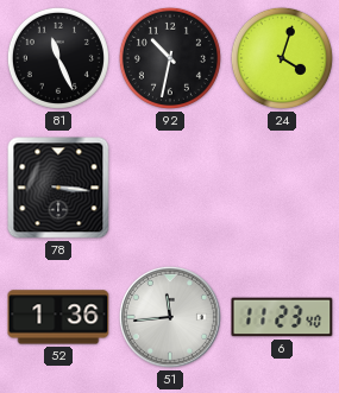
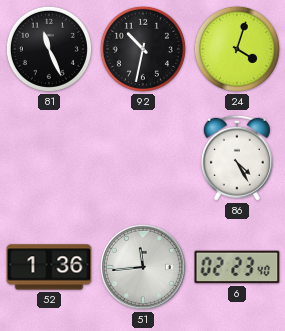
78: 3:16 -> none (58, 188)
86: none -> 4:25 (237, 158)
6: 11:23 -> 02:23 (237, 267)
